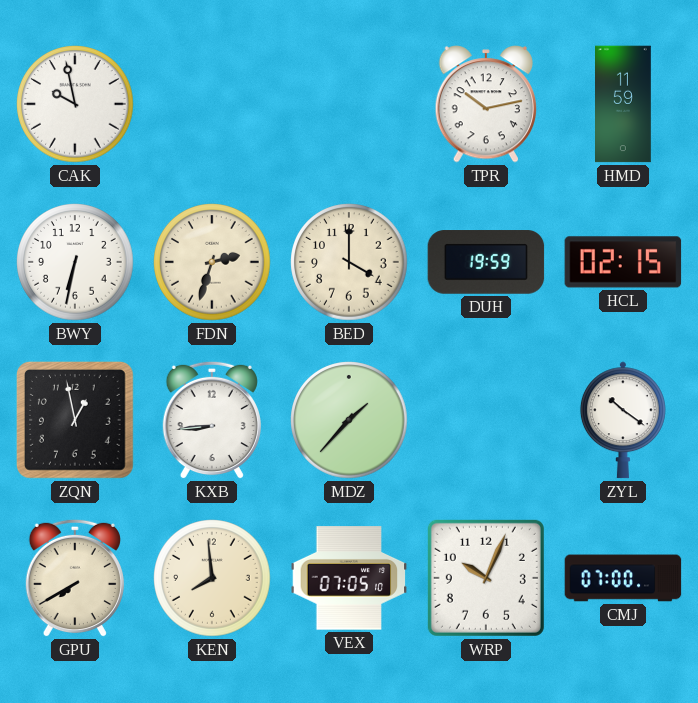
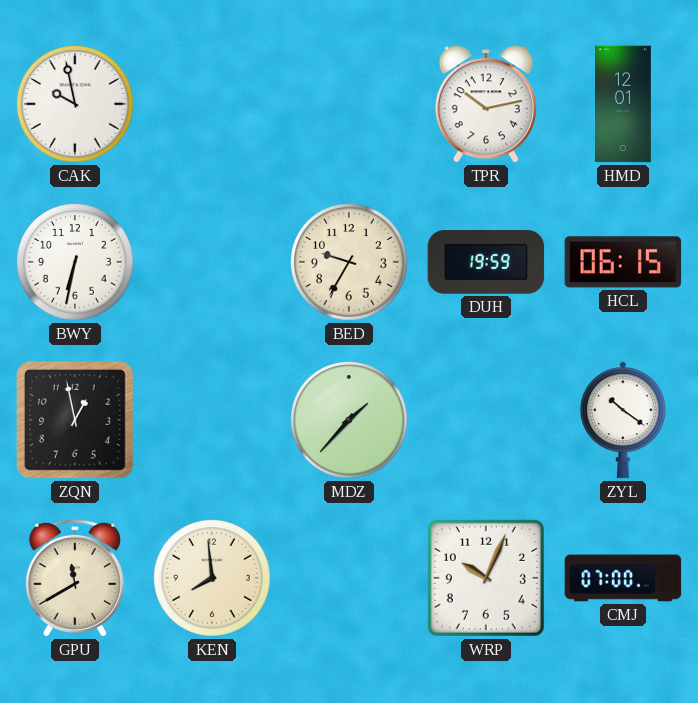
HMD: 11:59 -> 12:01 (624, 104)
FDN: 2:33 -> none (212, 262)
BED: 4:00 -> 9:35 (349, 262)
HCL: 02:15 -> 06:15 (623, 262)
KXB: 8:44 -> none (212, 420)
GPU: 7:40 -> 11:40 (75, 578)
VEX: 07:05 -> none (349, 578)
